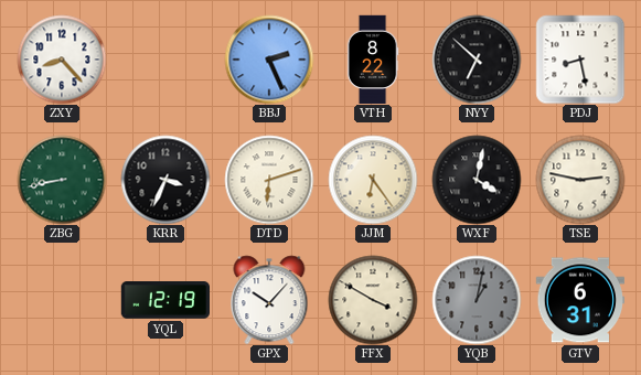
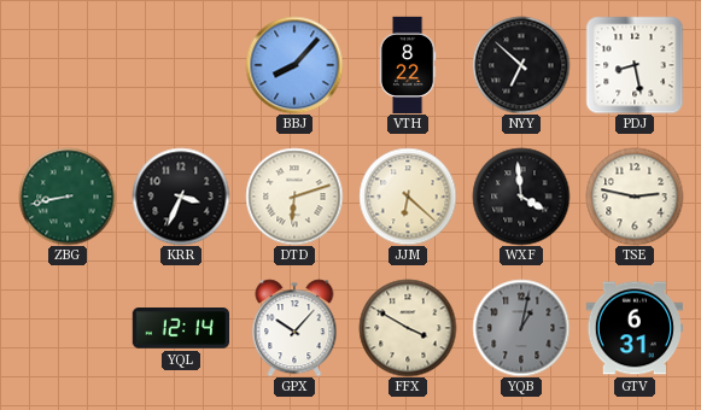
ZXY: 8:23 -> none (62, 60)
BBJ: 2:26 -> 8:07 (294, 65)
JJM: 6:24 -> 6:22 (408, 197)
WXF: 4:02 -> 3:59 (521, 197)
YQL: 12:19 -> 12:14 (180, 328)
